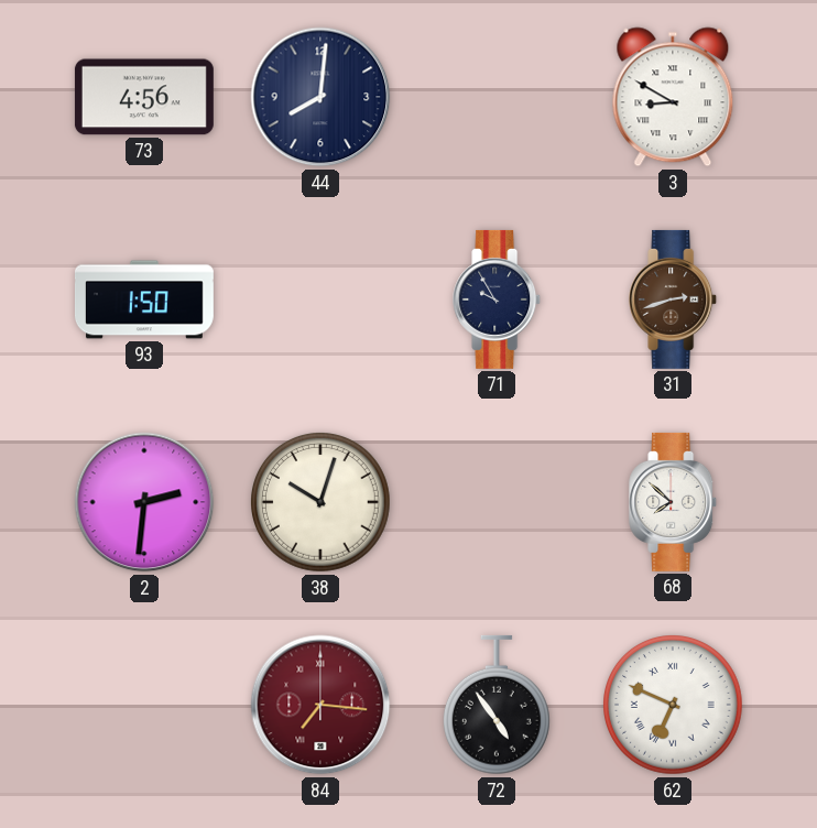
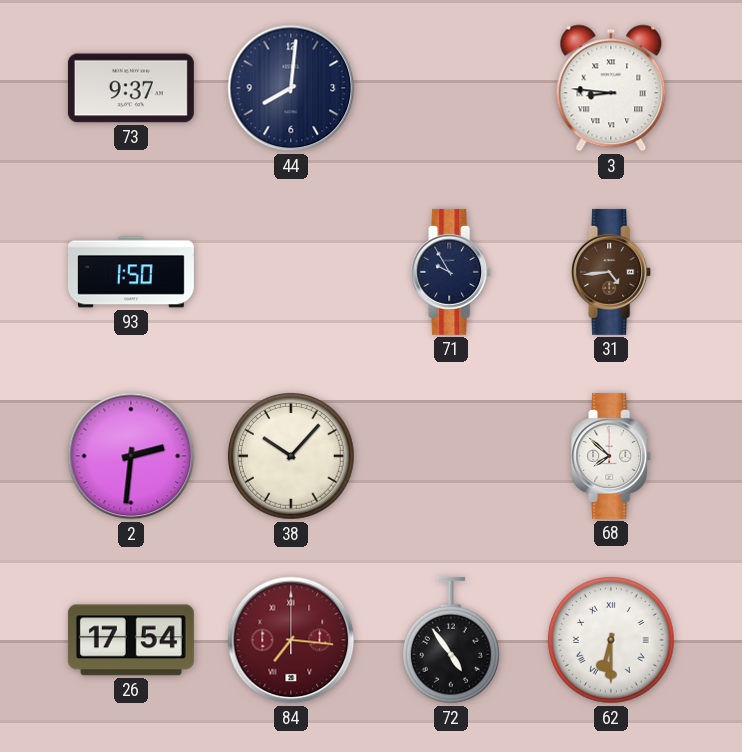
73: 4:56 -> 9:37 (131, 88)
3: 8:50 -> 8:46 (611, 88)
31: 2:42 -> 4:44 (612, 272)
38: 10:03 -> 10:07 (292, 457)
26: none -> 17:54 (131, 640)
62: 6:49 -> 6:30 (612, 641)
